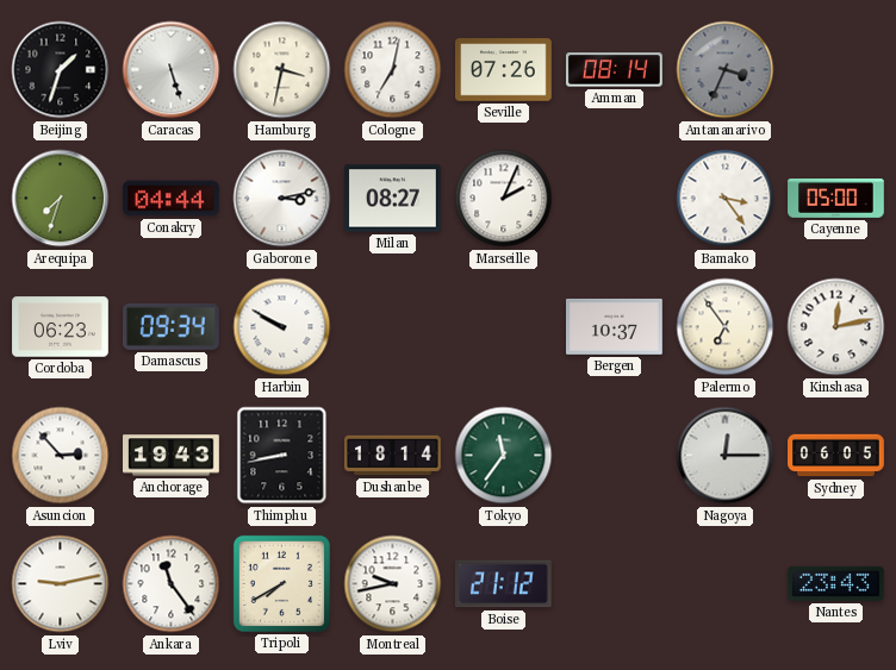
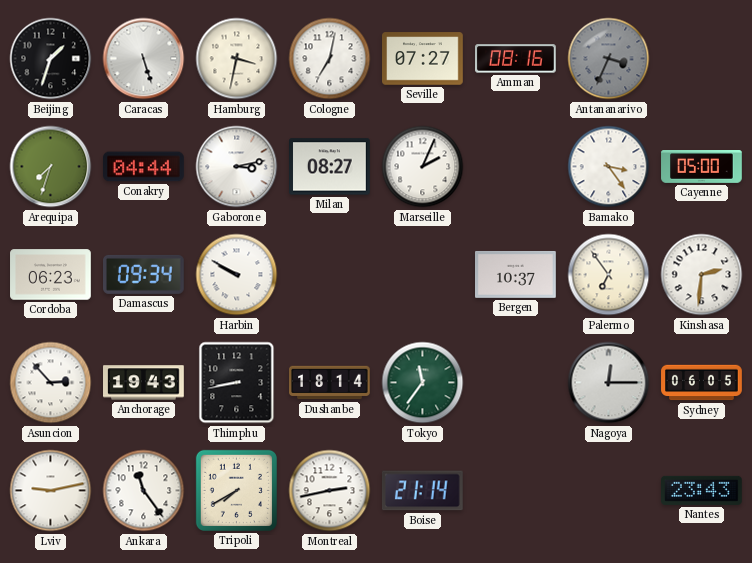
Seville: 07:26 -> 07:27 (423, 59)
Amman: 08:14 -> 08:16 (516, 59)
Kinshasa: 12:13 -> 2:31 (702, 275)
Montreal: 9:43 -> 2:43 (330, 491)
Boise: 21:12 -> 21:14 (422, 491)
